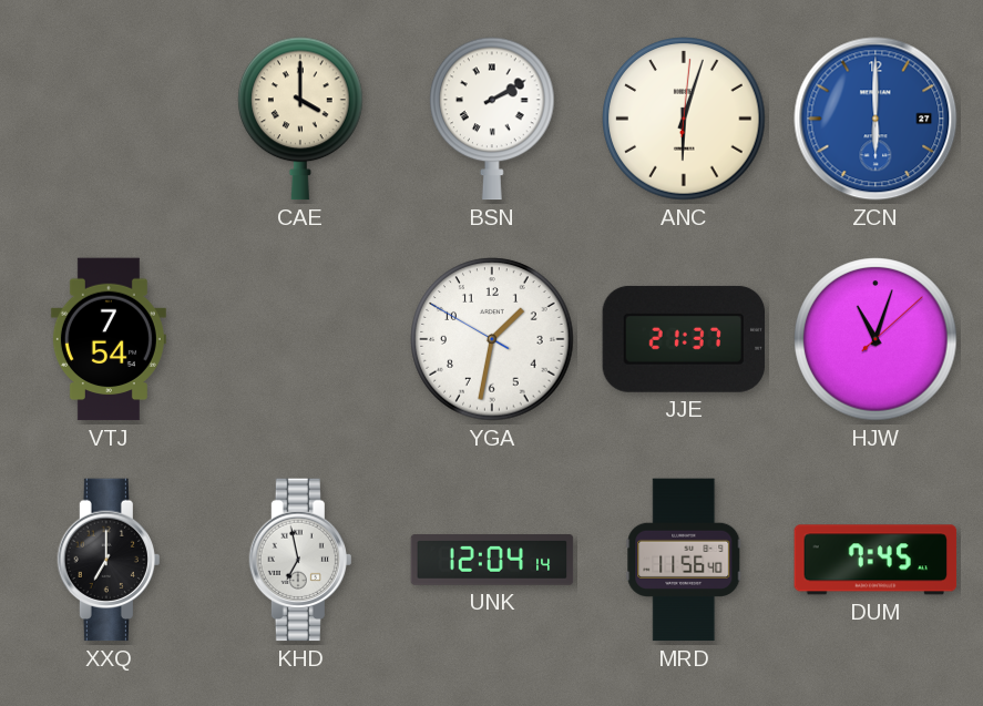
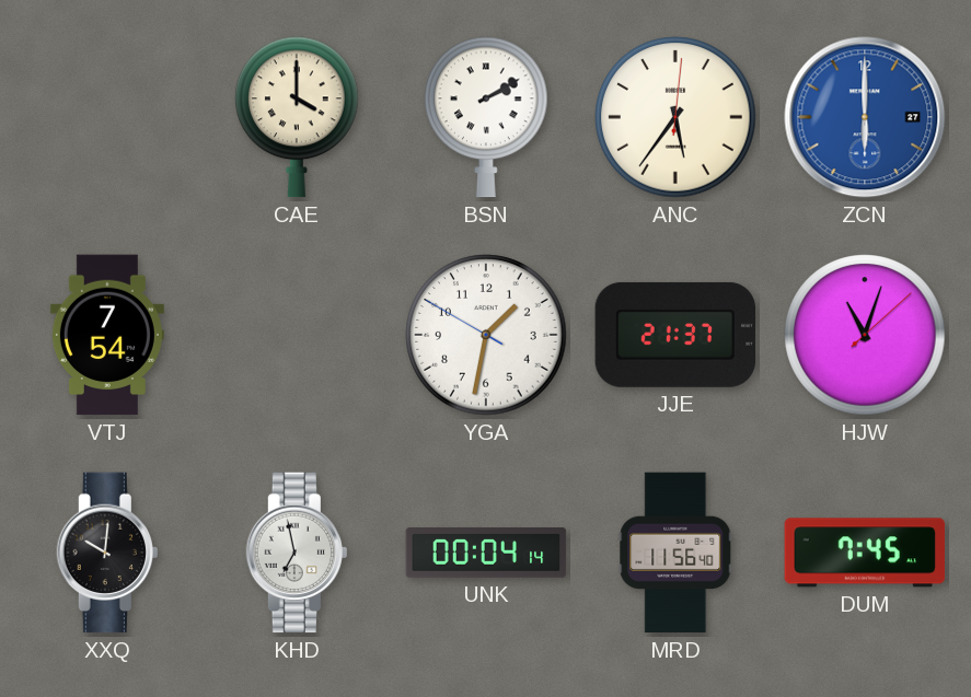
ANC: 6:03 -> 5:36 (675, 117)
XXQ: 7:00 -> 10:01 (106, 553)
UNK: 12:04 -> 00:04 (486, 553)
